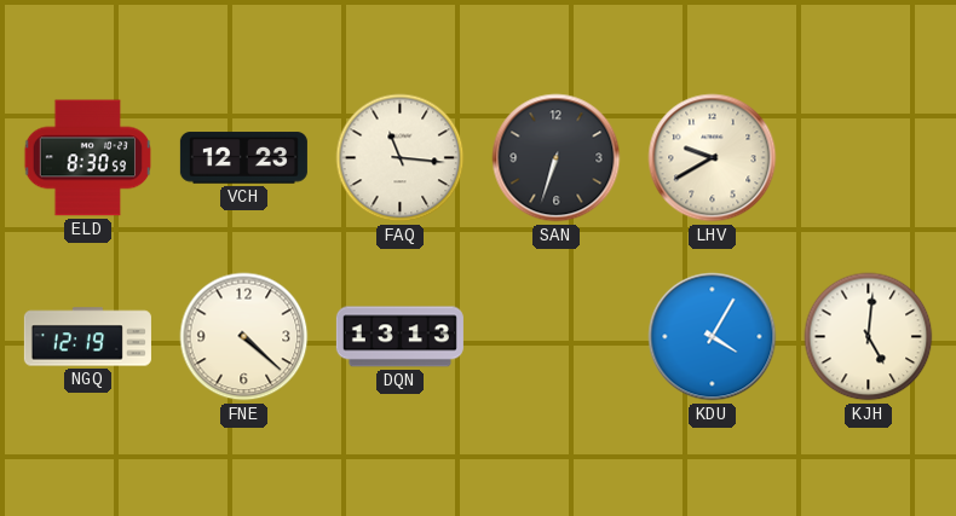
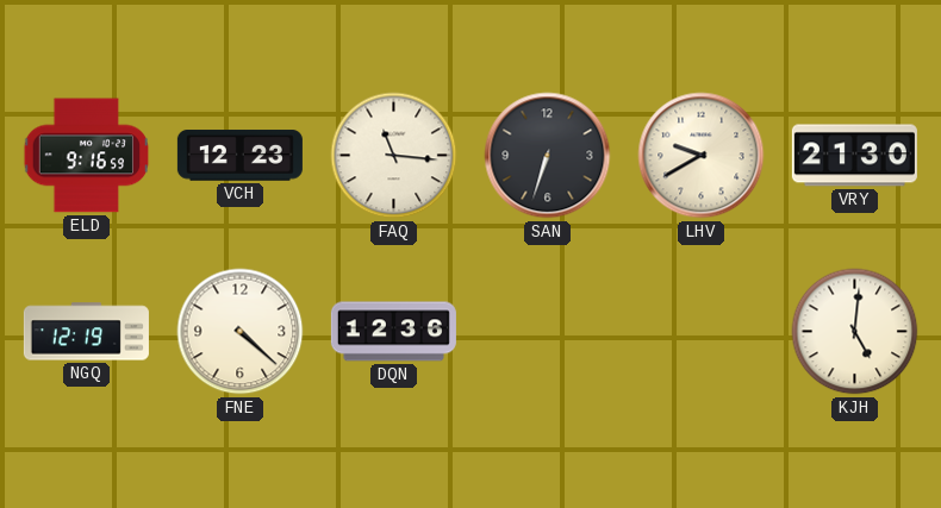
ELD: 8:30 -> 9:16 (86, 156)
VRY: none -> 21:30 (854, 156)
DQN: 13:13 -> 12:36 (393, 332)
KDU: 4:05 -> none (713, 337)
